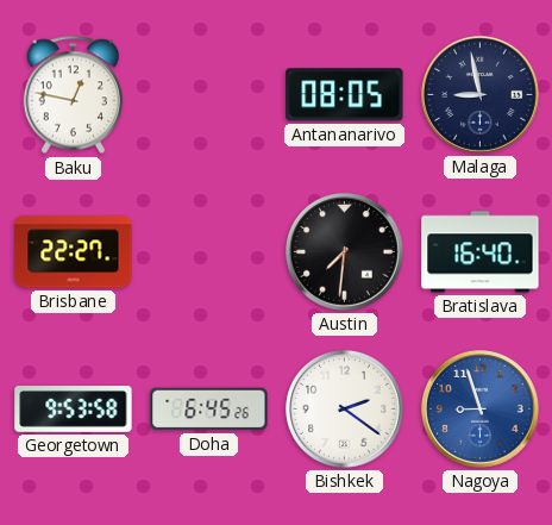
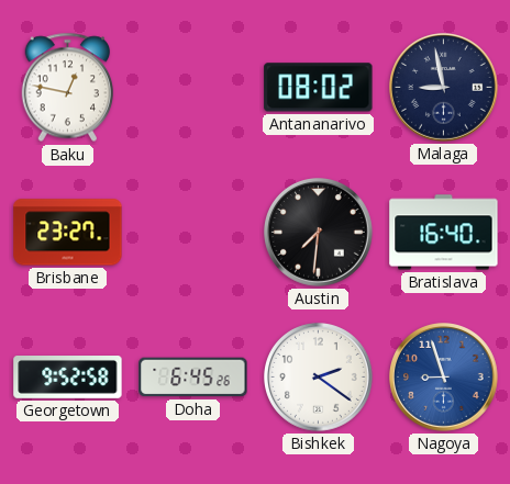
Antananarivo: 08:05 -> 08:02 (319, 88)
Brisbane: 22:27 -> 23:27 (68, 233)
Georgetown: 9:53 -> 9:52 (68, 378)
